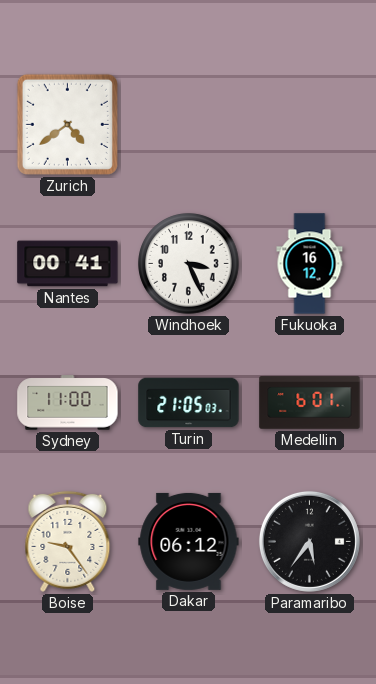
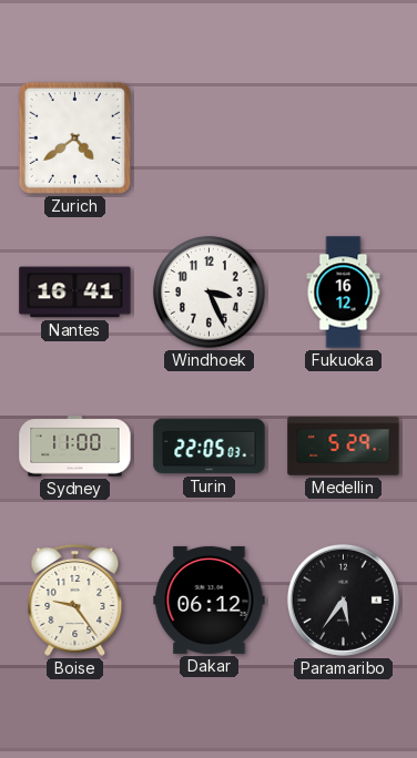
Nantes: 00:41 -> 16:41 (75, 293)
Turin: 21:05 -> 22:05 (210, 447)
Medellin: 6:01 -> 5:29 (344, 447)
